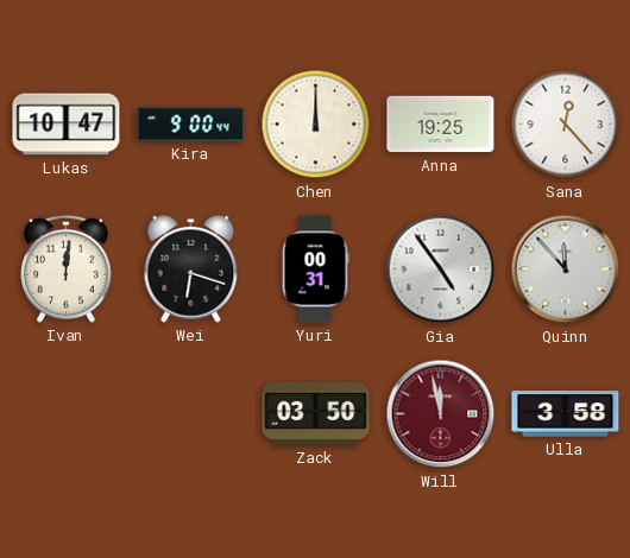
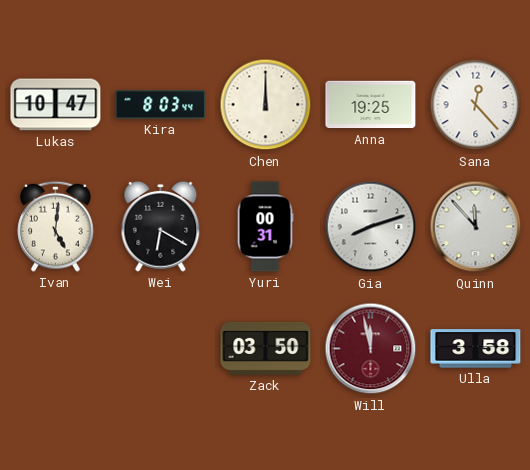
Kira: 9:00 -> 8:03 (161, 105)
Ivan: 12:01 -> 5:01 (56, 226)
Wei: 6:18 -> 6:20 (161, 226)
Gia: 4:54 -> 8:12 (371, 227)
